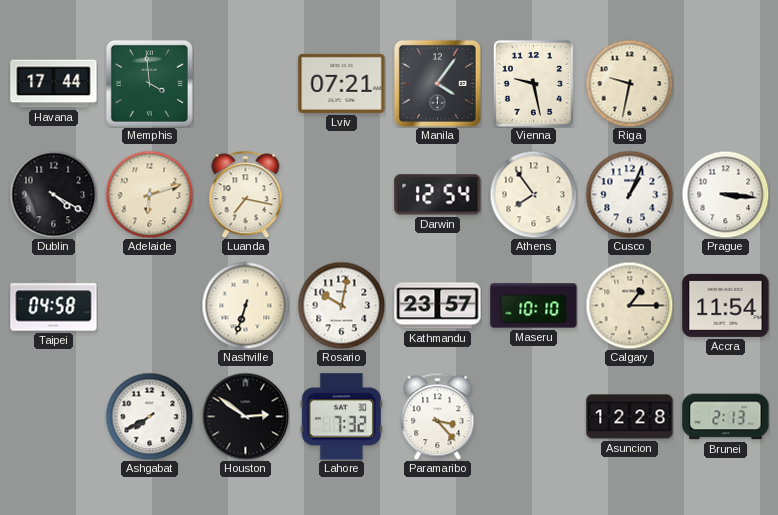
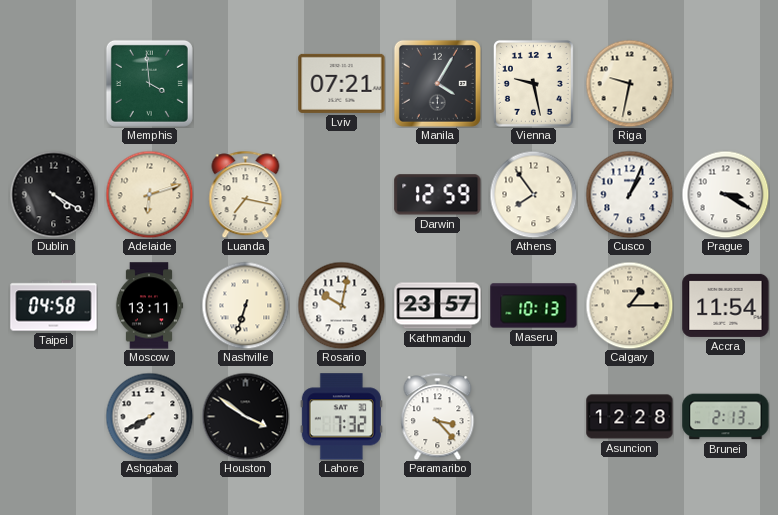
Havana: 17:44 -> none (54, 84)
Manila: 4:06 -> 4:05 (437, 83)
Darwin: 12:54 -> 12:59 (438, 195)
Prague: 3:16 -> 3:20 (725, 194)
Moscow: none -> 13:11 (149, 306)
Maseru: 10:10 -> 10:13 (534, 306)
Houston: 2:51 -> 3:51 (245, 416)
